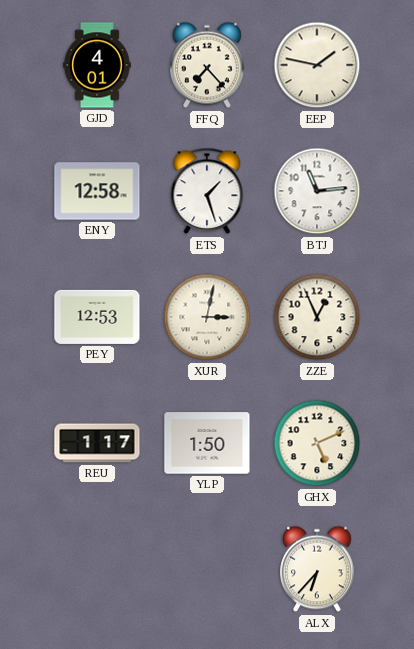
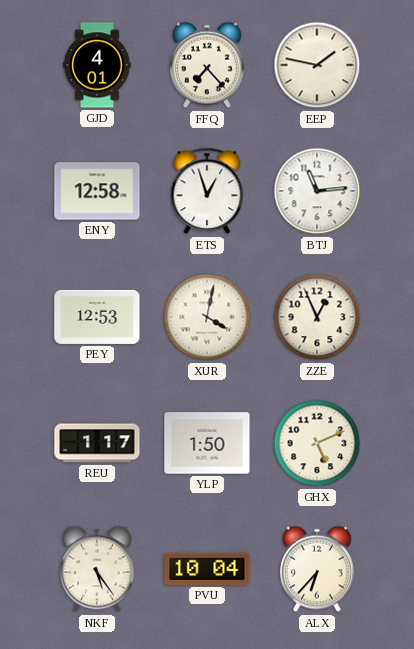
ETS: 1:27 -> 12:57 (207, 191)
XUR: 3:02 -> 4:02 (207, 317)
NKF: none -> 5:24 (97, 569)
PVU: none -> 10:04 (207, 569)
